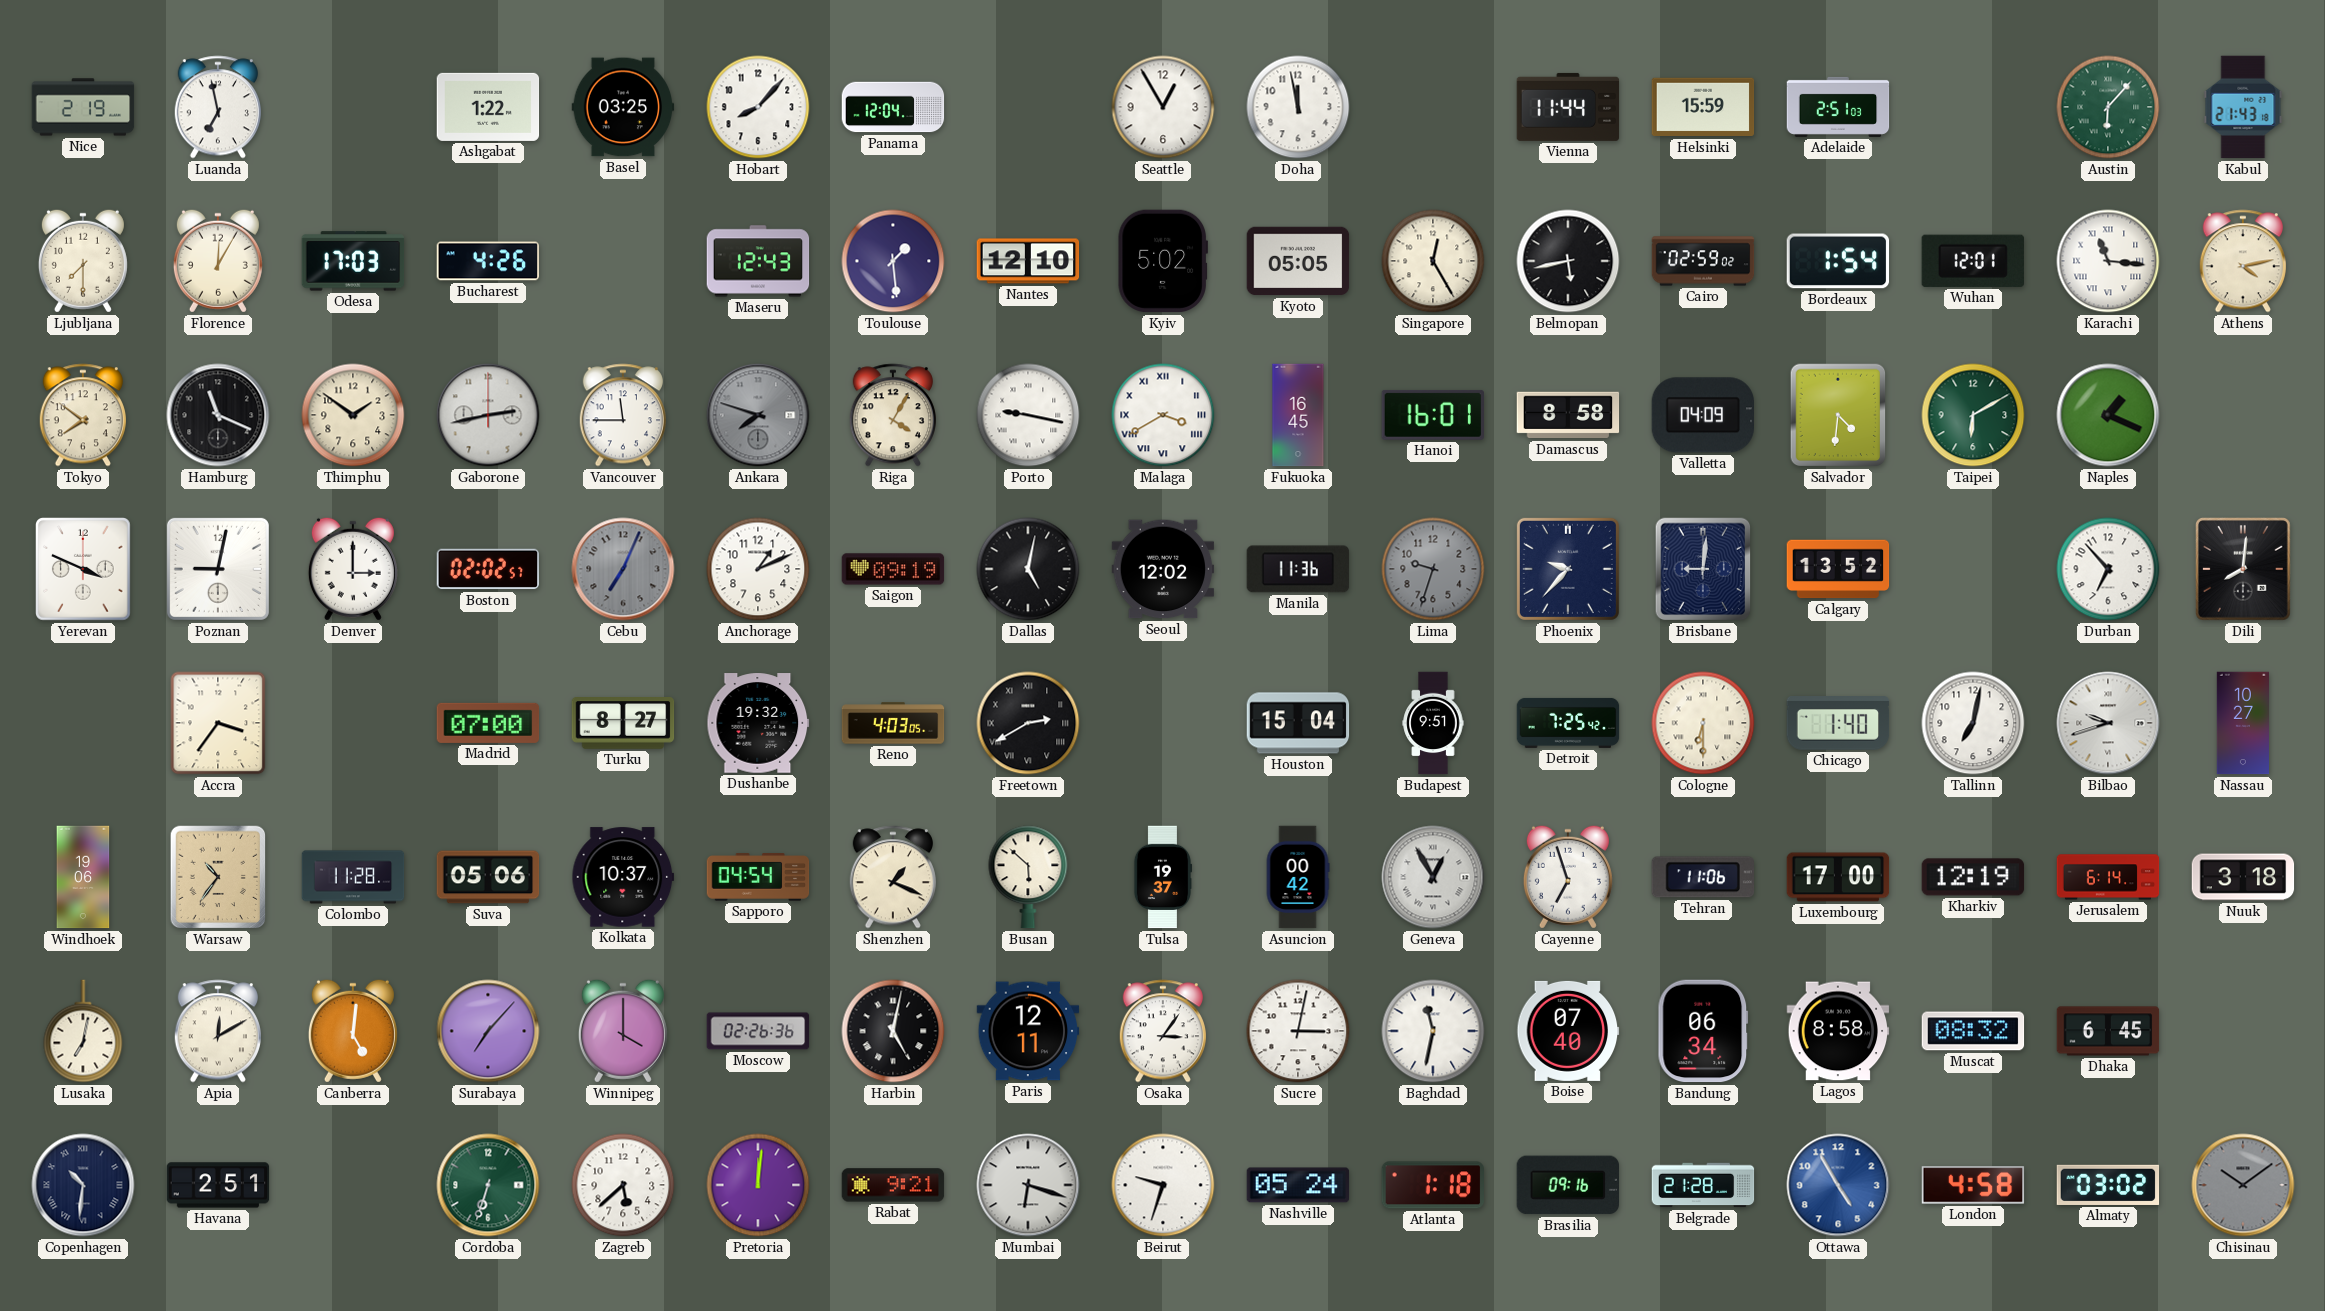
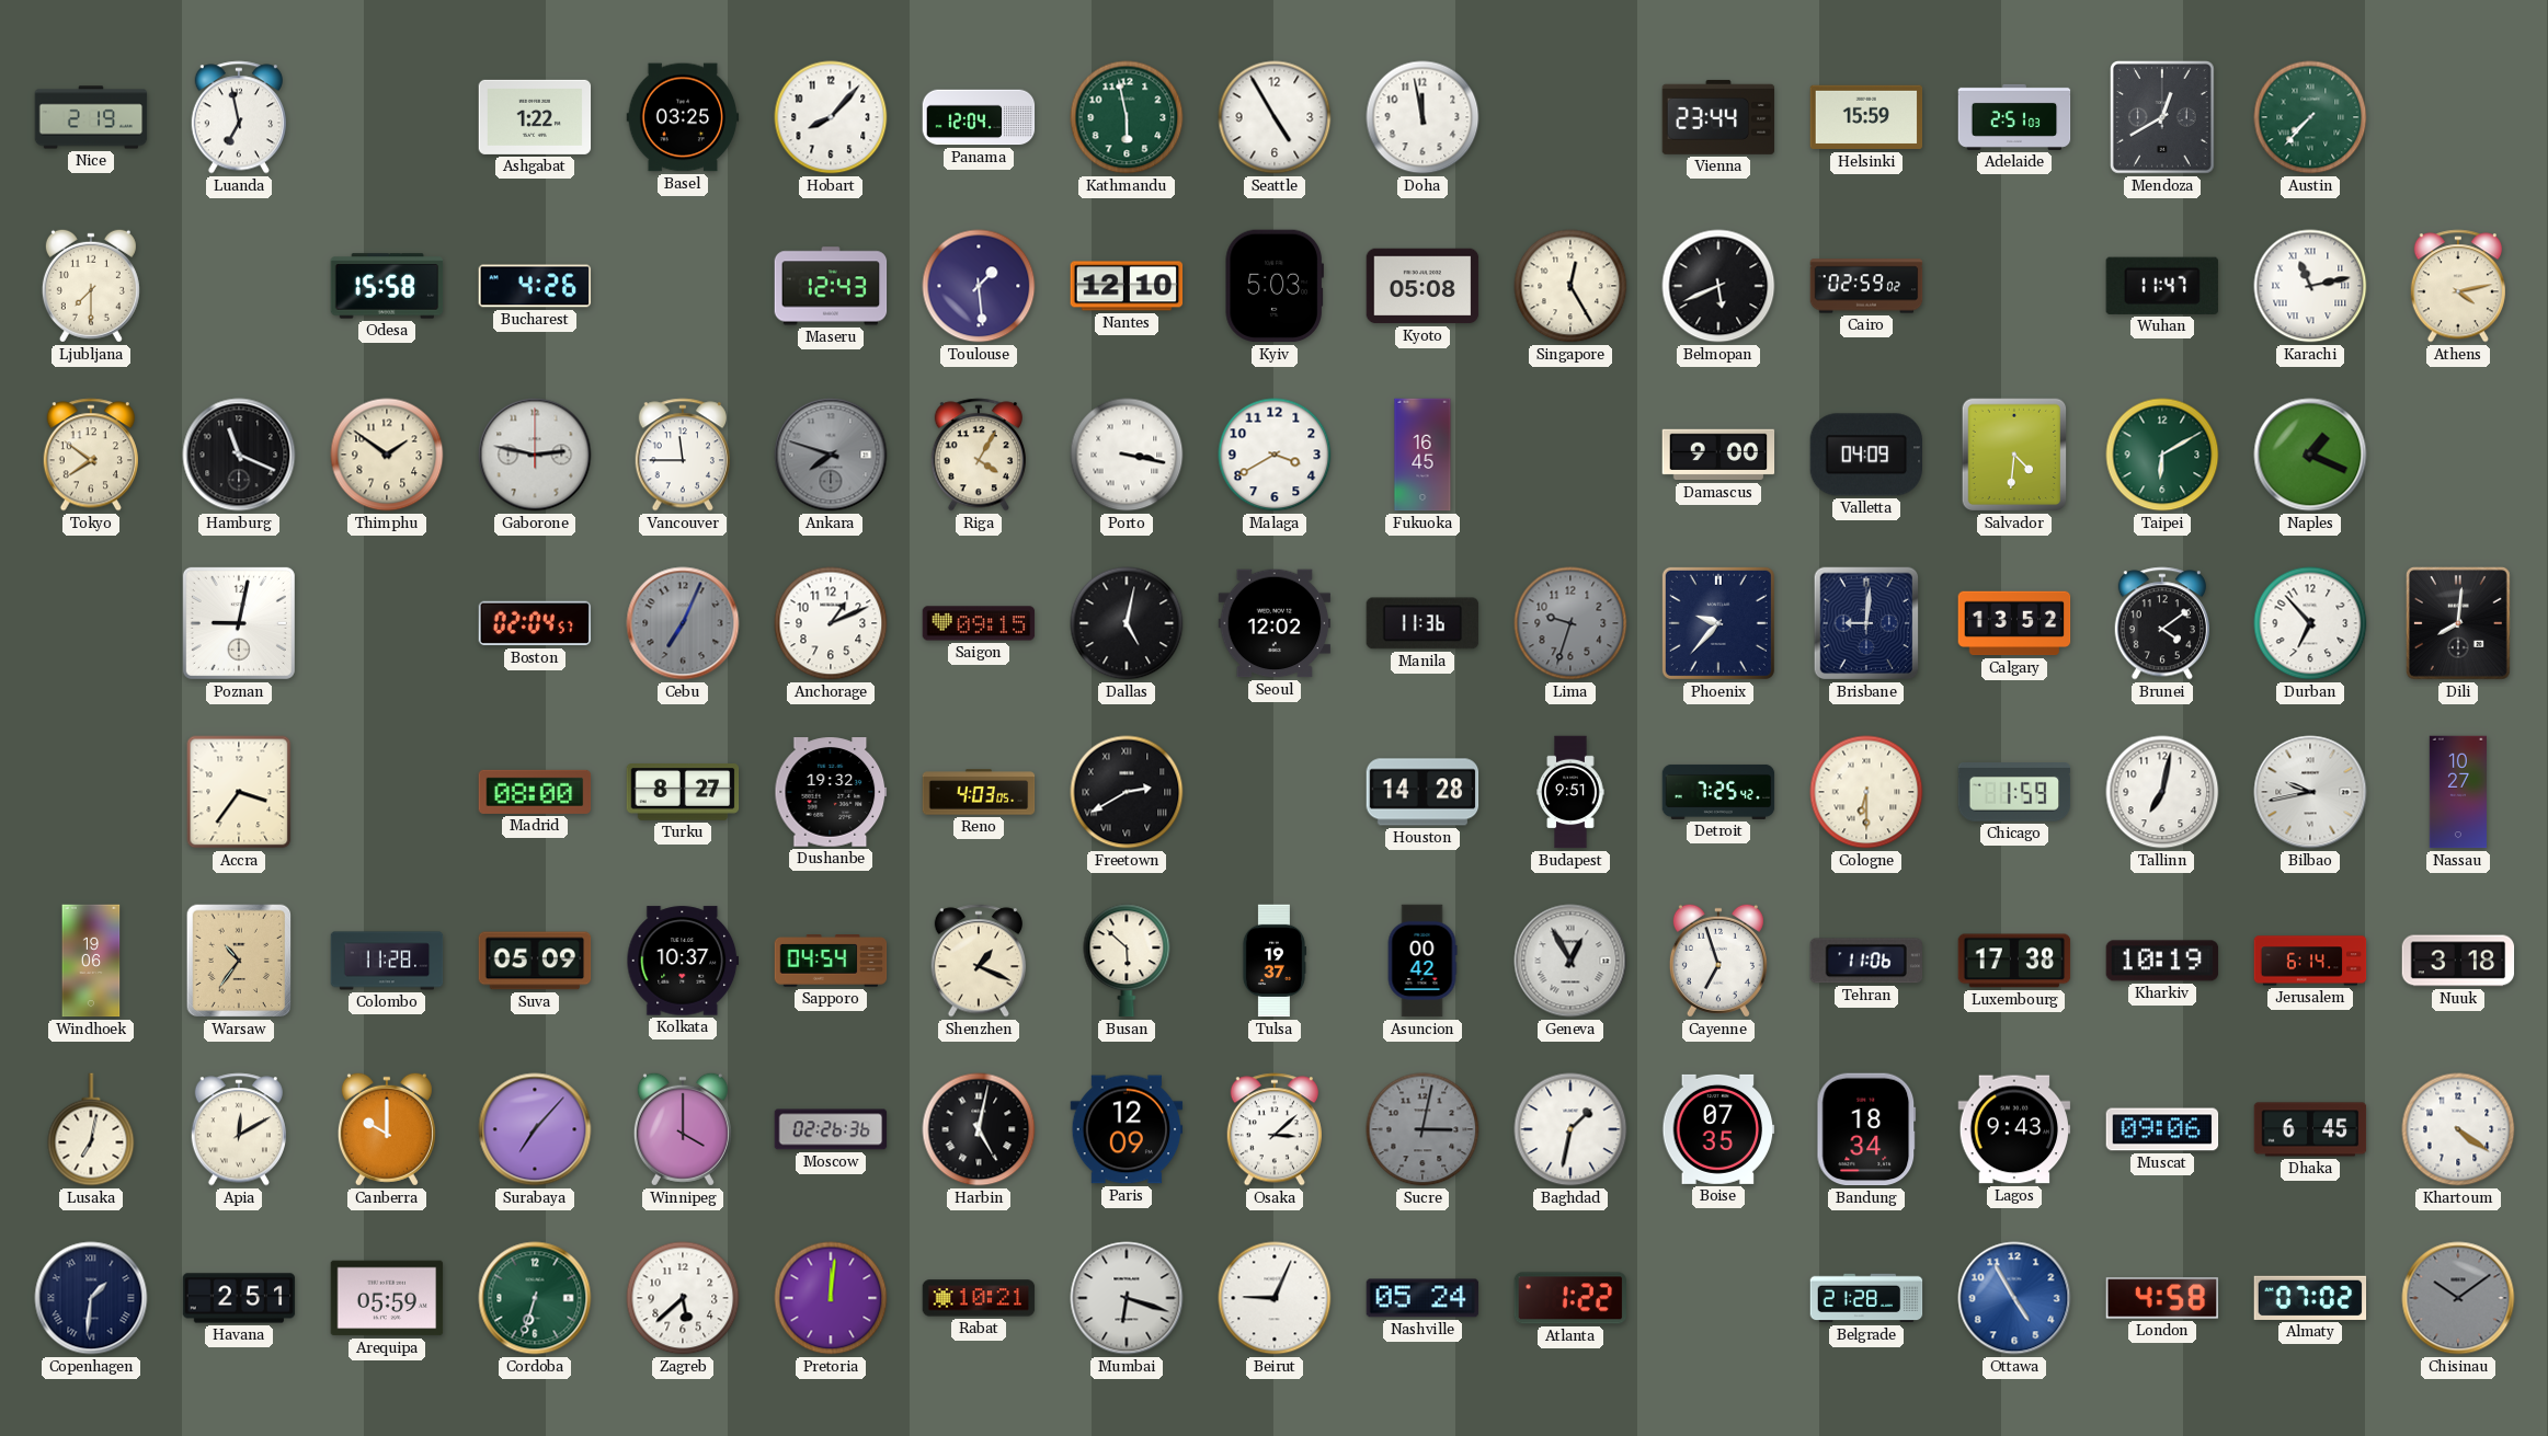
Kathmandu: none -> 5:58 (1127, 117)
Seattle: 12:55 -> 4:55 (1275, 117)
Vienna: 11:44 -> 23:44 (1718, 117)
Mendoza: none -> 12:40 (2163, 118)
Austin: 6:07 -> 7:37 (2310, 117)
Kabul: 21:43 -> none (2243, 107)
Florence: 12:05 -> none (218, 261)
Odesa: 17:03 -> 15:58 (387, 286)
Kyiv: 5:02 -> 5:03 (1275, 286)
Kyoto: 05:05 -> 05:08 (1422, 286)
Belmopan: 5:43 -> 5:41 (1718, 286)
Bordeaux: 1:54 -> none (1838, 261)
Wuhan: 12:01 -> 11:47 (2162, 286)
Karachi: 11:16 -> 11:13 (2310, 286)
Gaborone: 2:43 -> 2:47 (535, 455)
Porto: 9:17 -> 3:17 (1127, 455)
Malaga numerals: Roman -> Arabic (1275, 455)
Hanoi: 16:01 -> none (1432, 415)
Damascus: 8:58 -> 9:00 (1718, 455)
Yerevan: 3:49 -> none (84, 570)
Denver: 3:00 -> none (353, 569)
Boston: 02:02 -> 02:04 (535, 623)
Saigon: 09:19 -> 09:15 (979, 623)
Brunei: none -> 4:09 (2162, 623)
Madrid: 07:00 -> 08:00 (535, 792)
Houston: 15:04 -> 14:28 (1422, 792)
Chicago: 1:40 -> 1:59 (2014, 793)
Bilbao: 9:42 -> 9:43 (2310, 792)
Suva: 05:06 -> 05:09 (535, 961)
Luxembourg: 17:00 -> 17:38 (2014, 961)
Kharkiv: 12:19 -> 10:19 (2162, 961)
Canberra: 5:01 -> 10:00 (387, 1129)
Paris: 12:11 -> 12:09 (1127, 1129)
Osaka: 3:06 -> 3:08 (1275, 1129)
Sucre dial: white -> grey (1422, 1129)
Baghdad: 11:32 -> 1:32 (1570, 1129)
Boise: 07:40 -> 07:35 (1718, 1129)
Bandung: 06:34 -> 18:34 (1866, 1129)
Lagos: 8:58 -> 9:43 (2014, 1129)
Muscat: 08:32 -> 09:06 (2162, 1129)
Khartoum: none -> 4:21 (2458, 1129)
Copenhagen: 10:31 -> 1:31 (91, 1298)
Arequipa: none -> 05:59 (387, 1298)
Rabat: 9:21 -> 10:21 (979, 1298)
Beirut: 9:33 -> 9:04 (1275, 1298)
Atlanta: 1:18 -> 1:22 (1570, 1298)
Brasilia: 09:16 -> none (1568, 1185)
Almaty: 03:02 -> 07:02 (2310, 1298)
